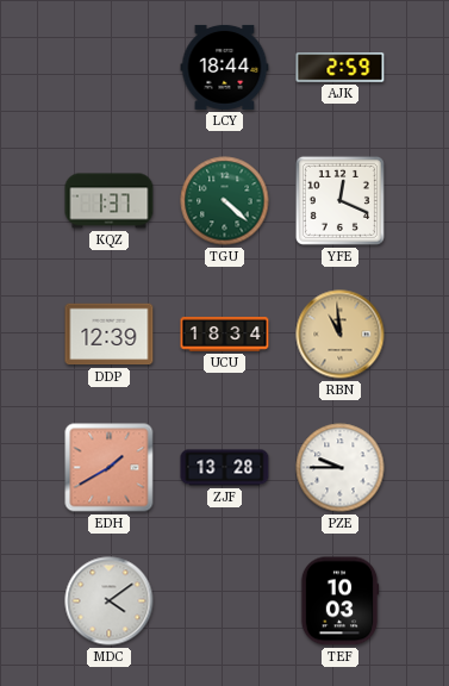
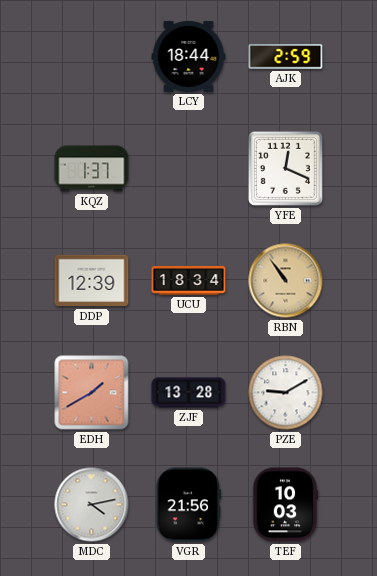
TGU: 4:22 -> none (225, 201)
RBN: 10:59 -> 10:54 (286, 281)
PZE: 9:45 -> 9:10 (286, 393)
MDC: 4:09 -> 4:13 (92, 505)
VGR: none -> 21:56 (188, 505)
